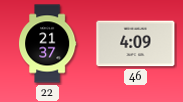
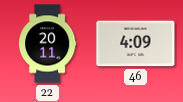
22: 21:37 -> 20:11 (47, 44)
